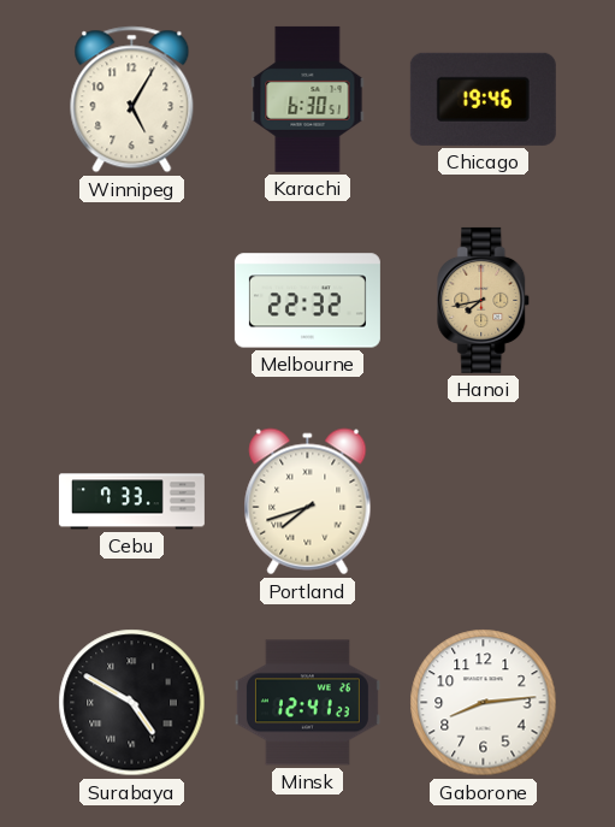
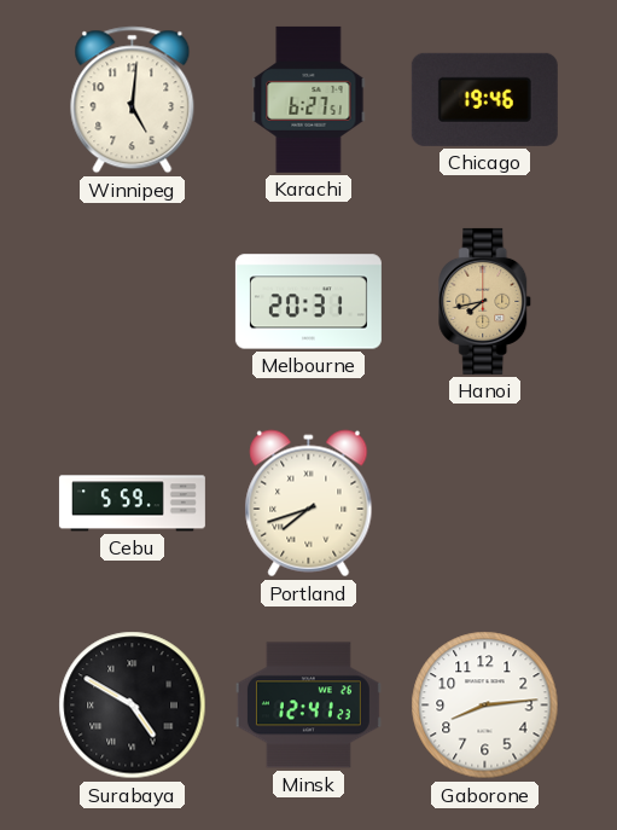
Winnipeg: 5:05 -> 5:01 (133, 100)
Karachi: 6:30 -> 6:27 (309, 99)
Melbourne: 22:32 -> 20:31 (308, 302)
Cebu: 7:33 -> 5:59 (132, 504)
